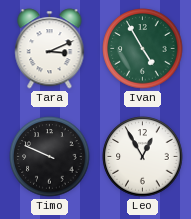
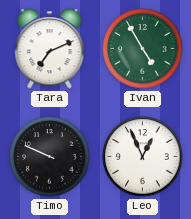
Tara: 3:11 -> 7:11 (50, 49)
Leo: 12:55 -> 12:56 (143, 157)
